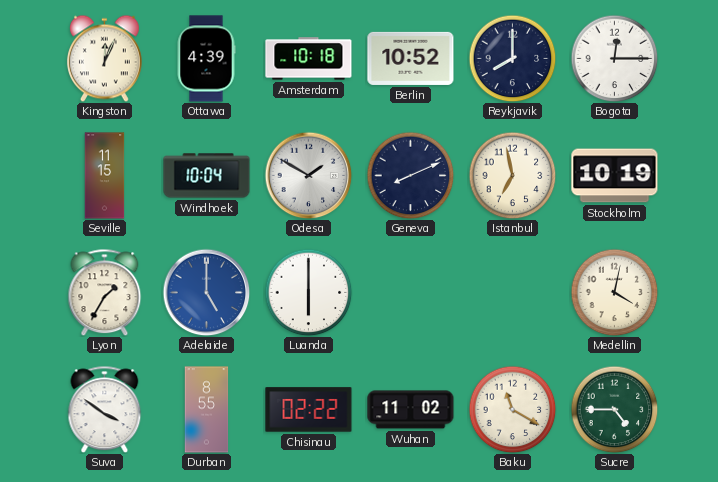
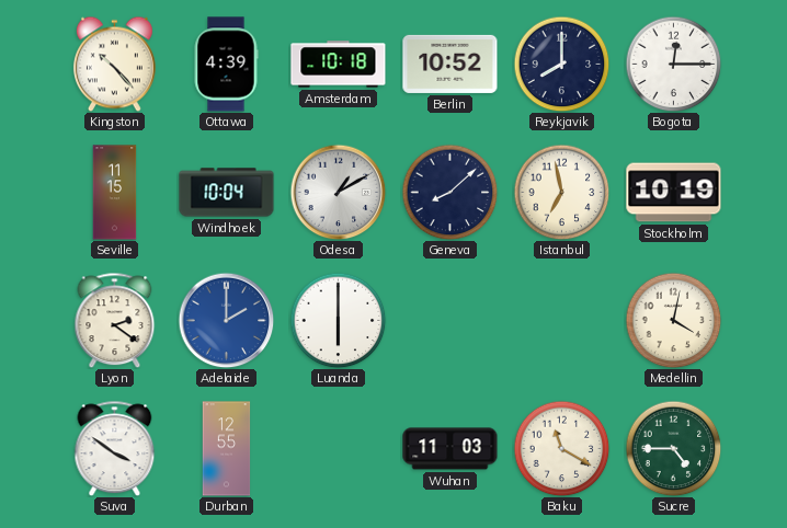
Kingston: 12:04 -> 10:23 (114, 64)
Odesa: 1:50 -> 1:10 (338, 192)
Geneva: 8:11 -> 8:08 (449, 192)
Lyon: 1:35 -> 2:21 (115, 320)
Adelaide: 5:00 -> 2:00 (226, 320)
Durban: 8:55 -> 12:55 (227, 449)
Chisinau: 02:22 -> none (309, 410)
Wuhan: 11:02 -> 11:03 (450, 449)
